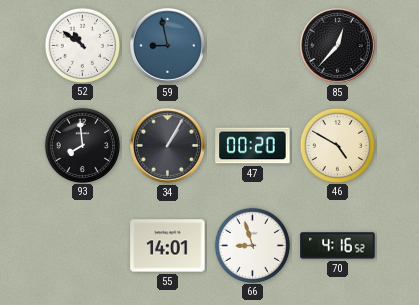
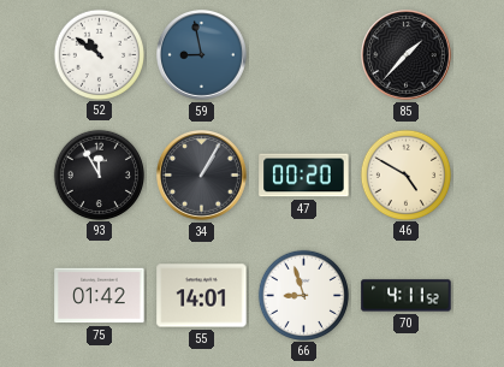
85: 12:37 -> 1:37 (407, 55)
93: 7:59 -> 11:55 (99, 174)
75: none -> 01:42 (100, 296)
70: 4:16 -> 4:11 (407, 296)
